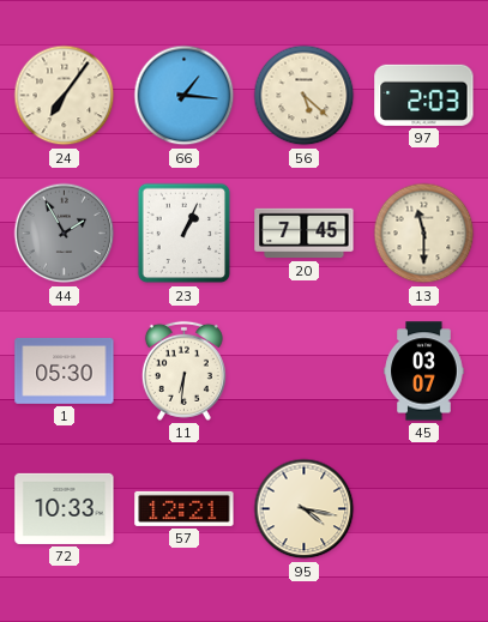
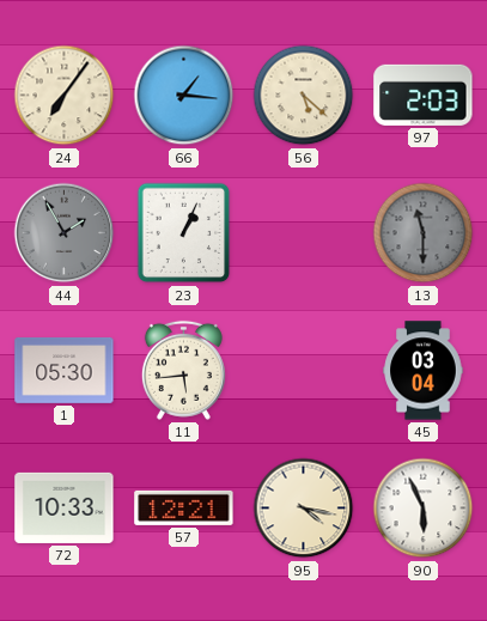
20: 7:45 -> none (305, 234)
13 dial: cream -> grey (424, 233)
11: 6:31 -> 5:44 (183, 370)
45: 03:07 -> 03:04 (424, 371)
90: none -> 5:56 (424, 509)
